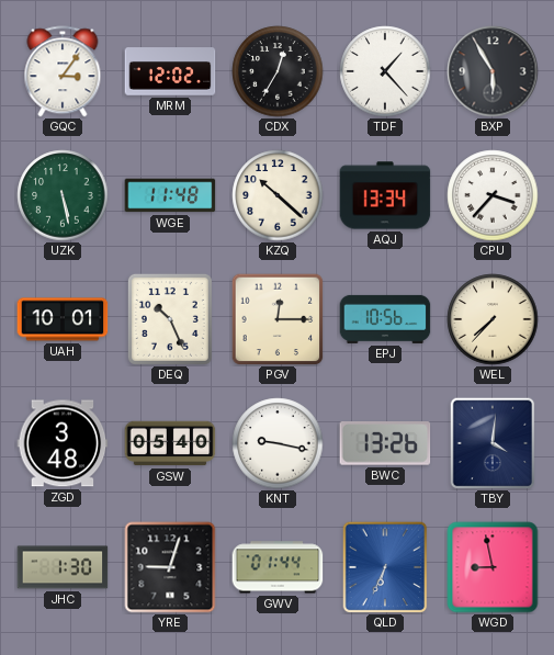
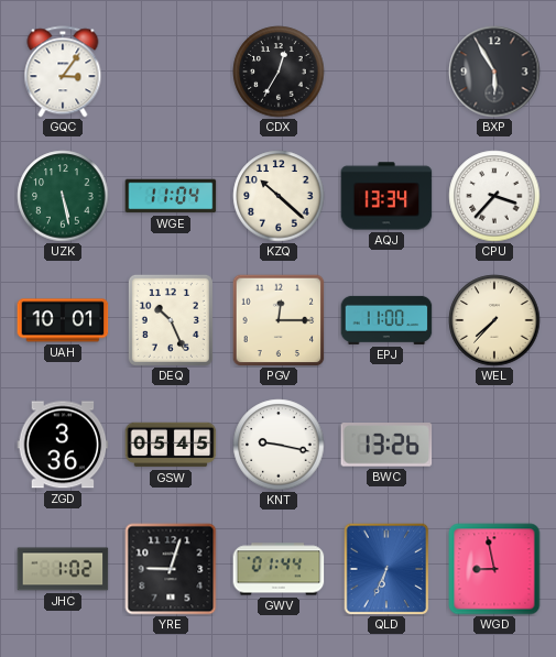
MRM: 12:02 -> none (170, 71)
TDF: 1:23 -> none (385, 71)
WGE: 11:48 -> 11:04 (171, 196)
EPJ: 10:56 -> 11:00 (386, 320)
ZGD: 3:48 -> 3:36 (63, 445)
GSW: 05:40 -> 05:45 (171, 445)
TBY: 4:01 -> none (493, 443)
JHC: 1:30 -> 1:02 (63, 569)
